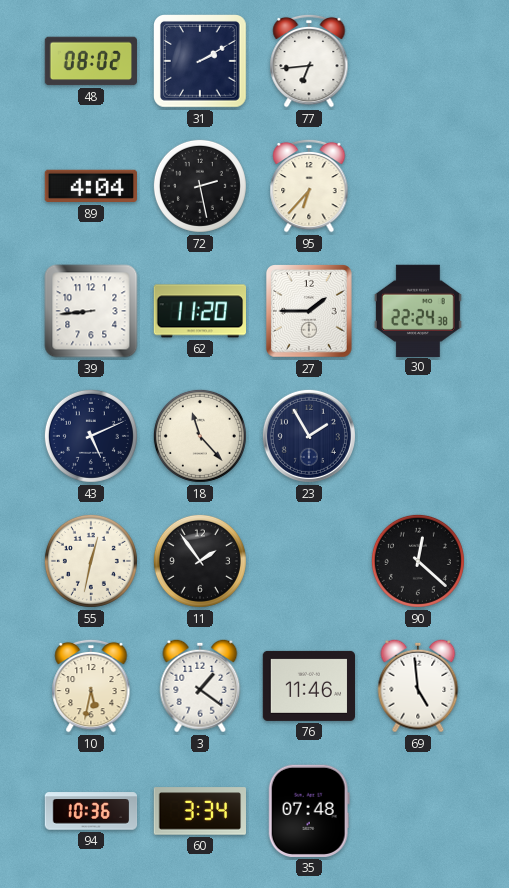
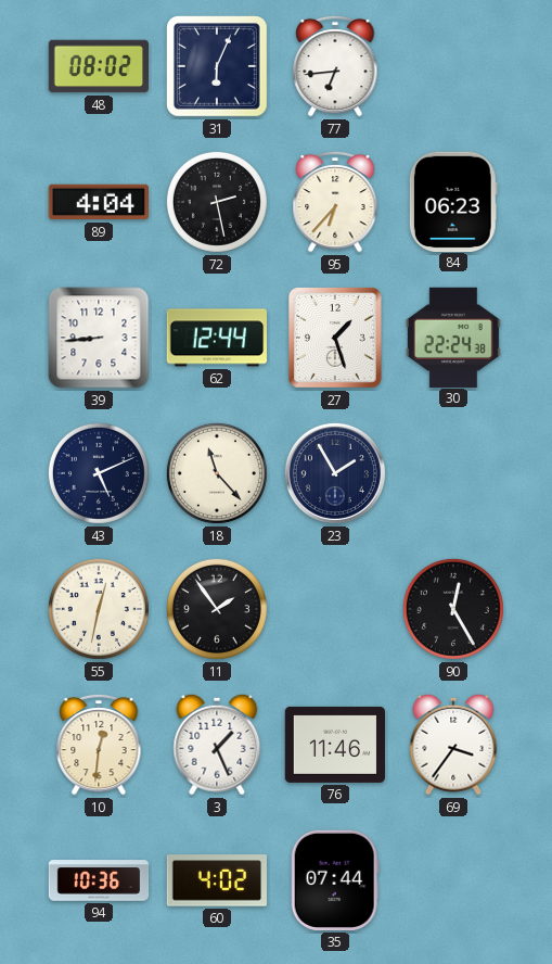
31: 2:10 -> 6:04 (218, 67)
84: none -> 06:23 (453, 201)
62: 11:20 -> 12:44 (216, 338)
27: 1:45 -> 1:27 (335, 339)
90: 12:22 -> 12:25 (453, 609)
10: 5:32 -> 12:31 (99, 745)
3: 1:21 -> 1:26 (217, 745)
69: 4:59 -> 3:36 (453, 745)
60: 3:34 -> 4:02 (216, 880)
35: 07:48 -> 07:44 (335, 880)
